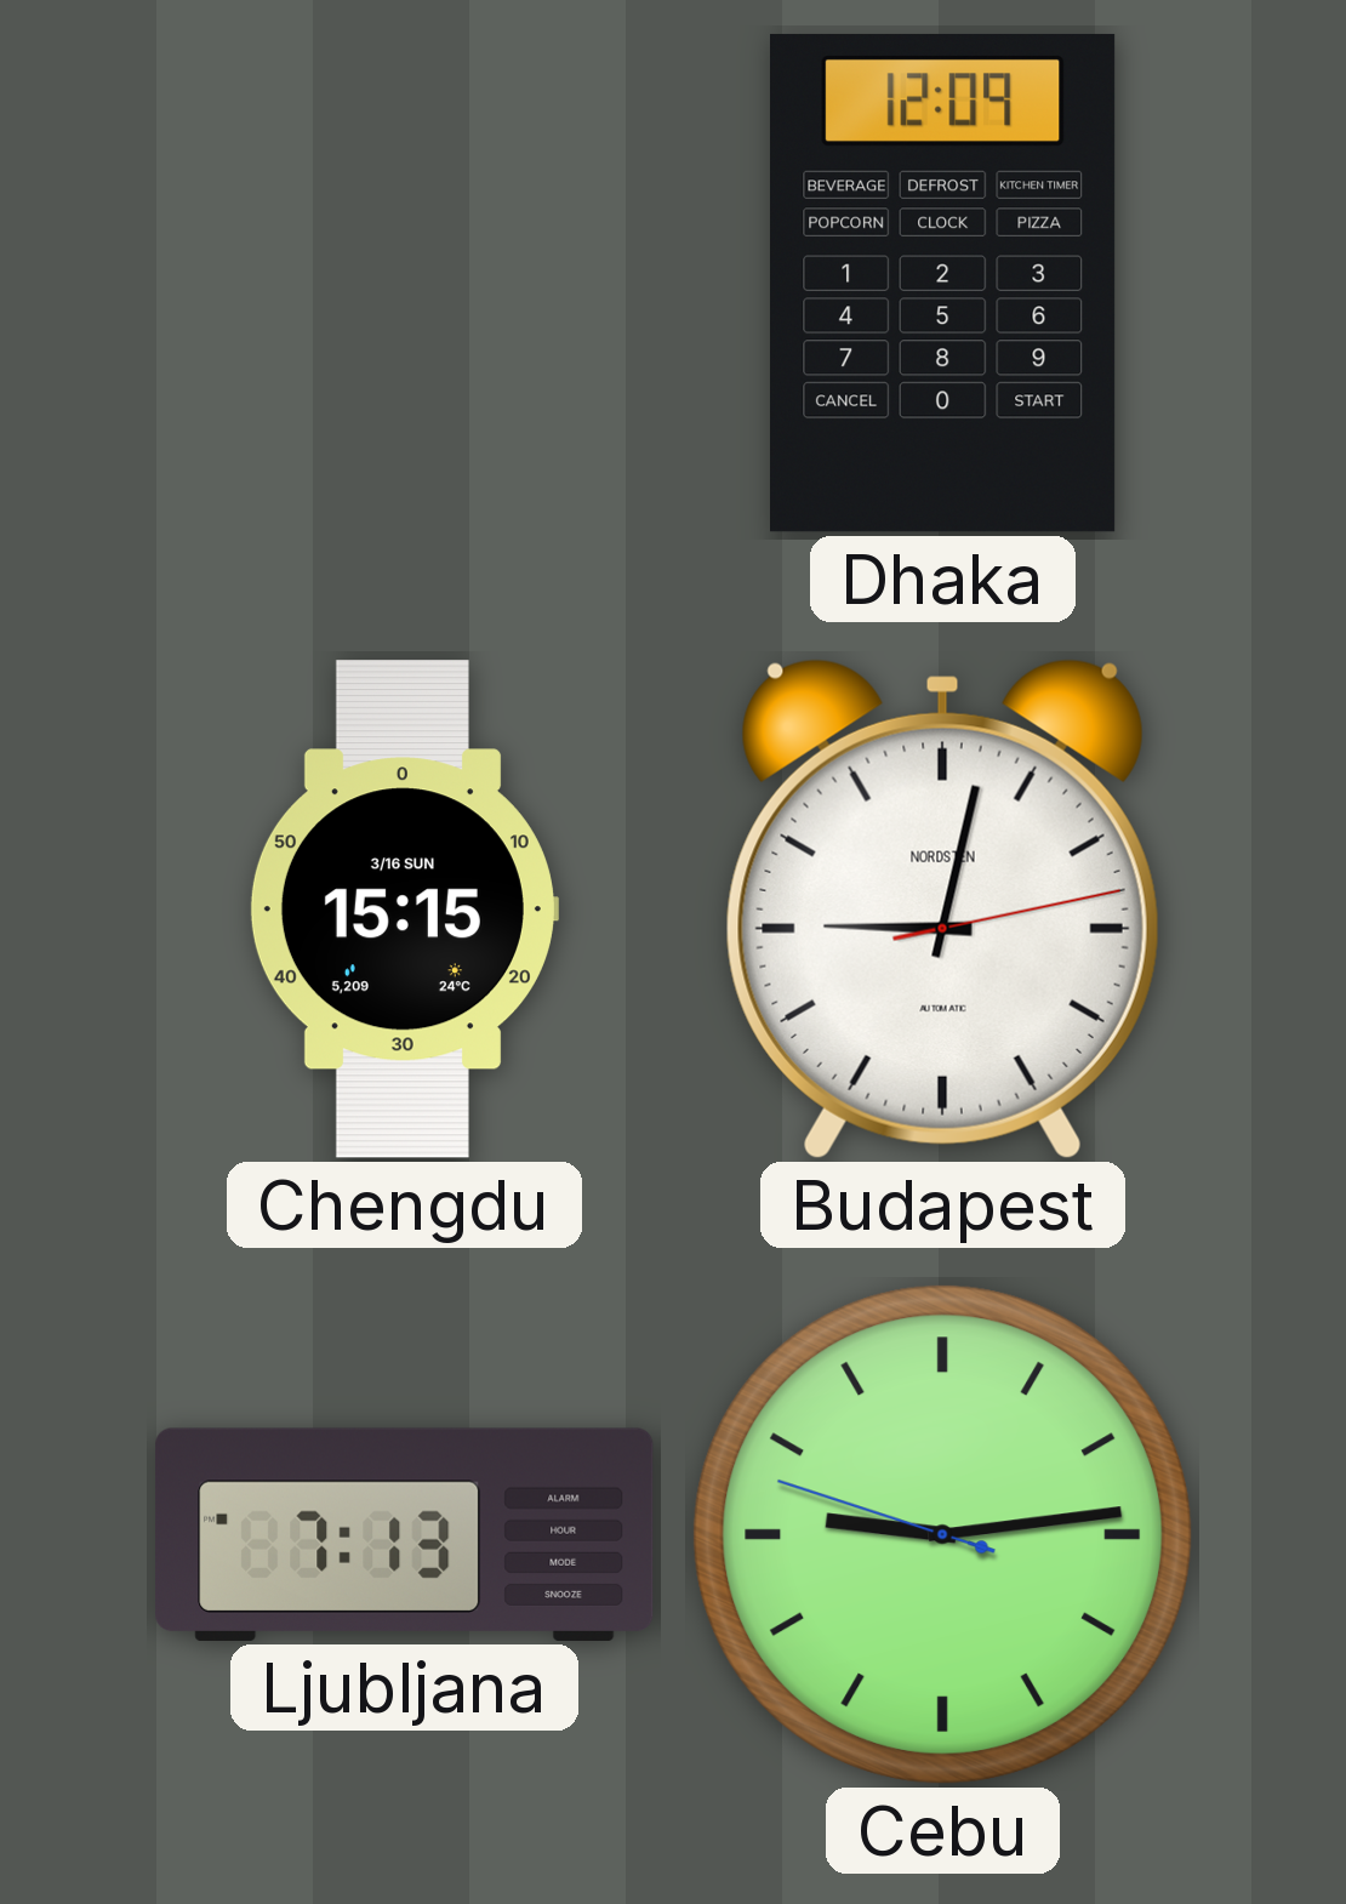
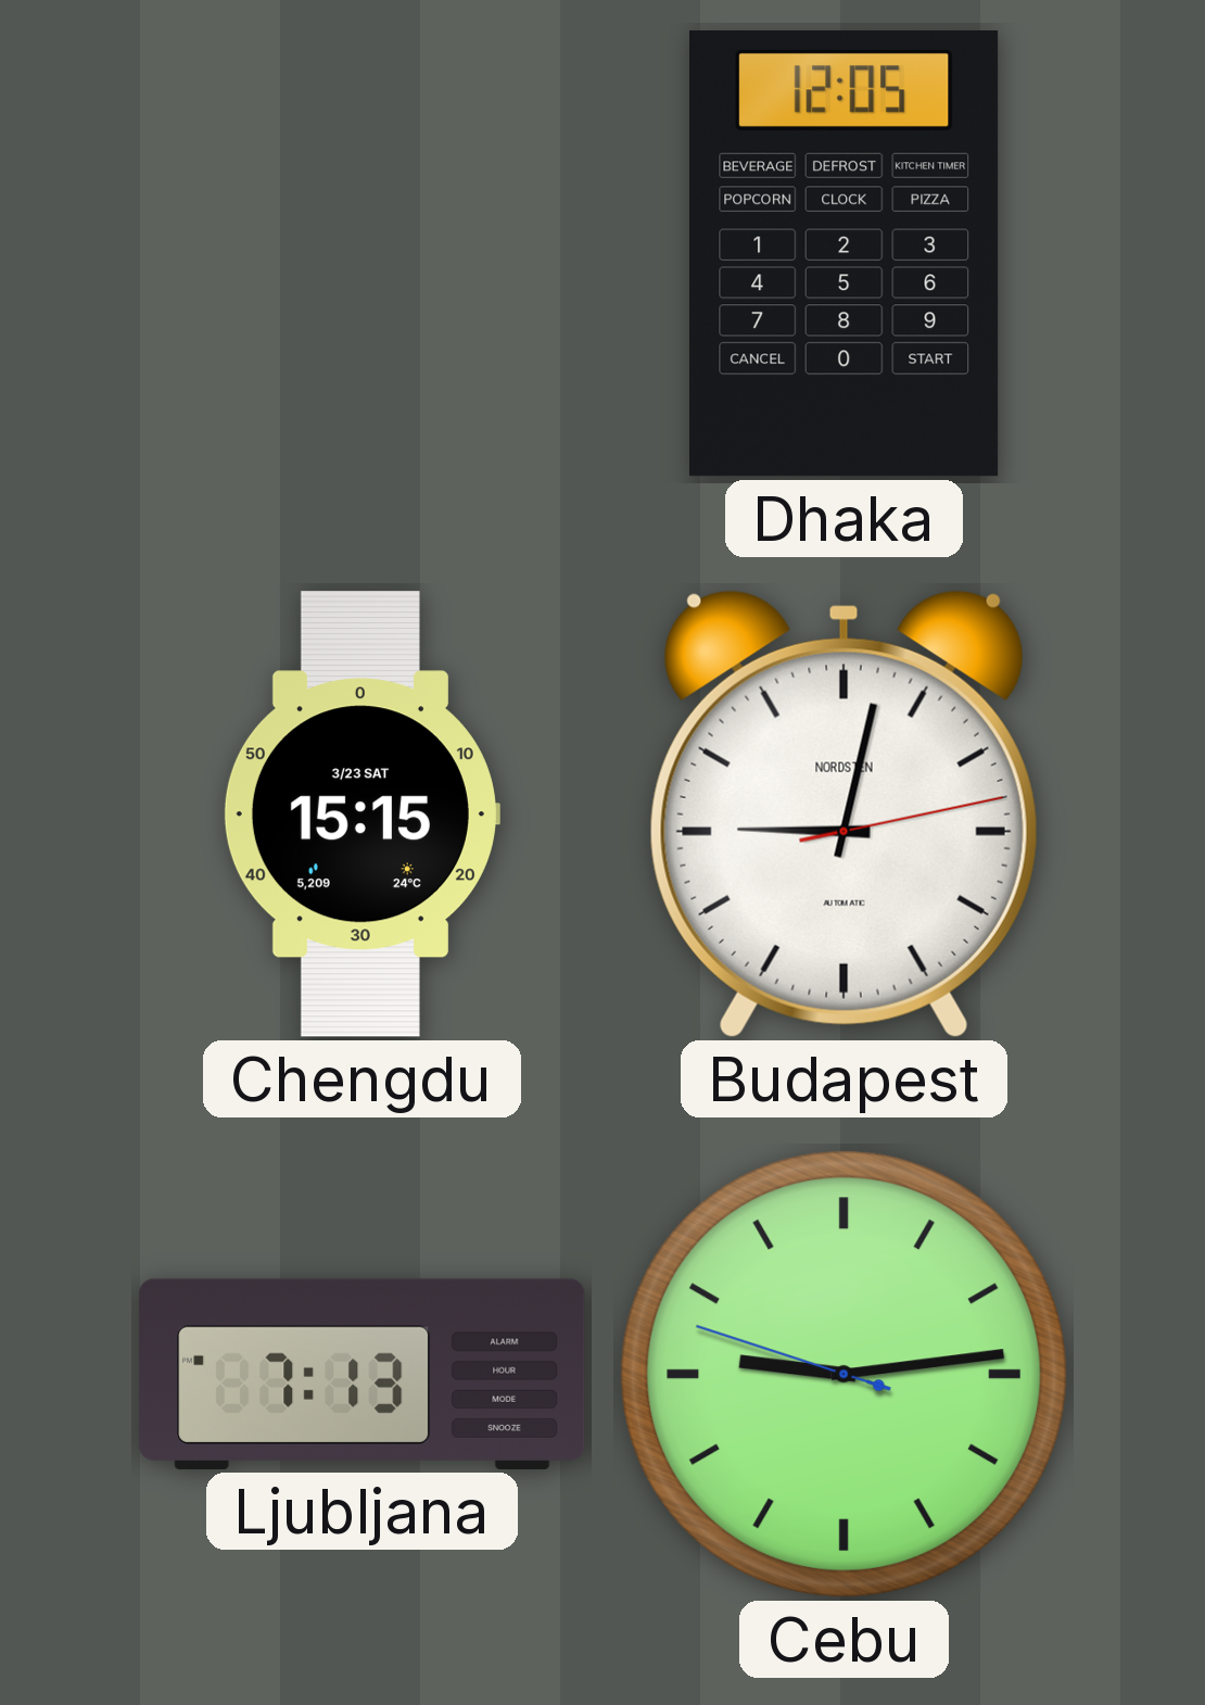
Dhaka: 12:09 -> 12:05 (845, 253)
Chengdu date: 3/16 SUN -> 3/23 SAT (361, 814)
